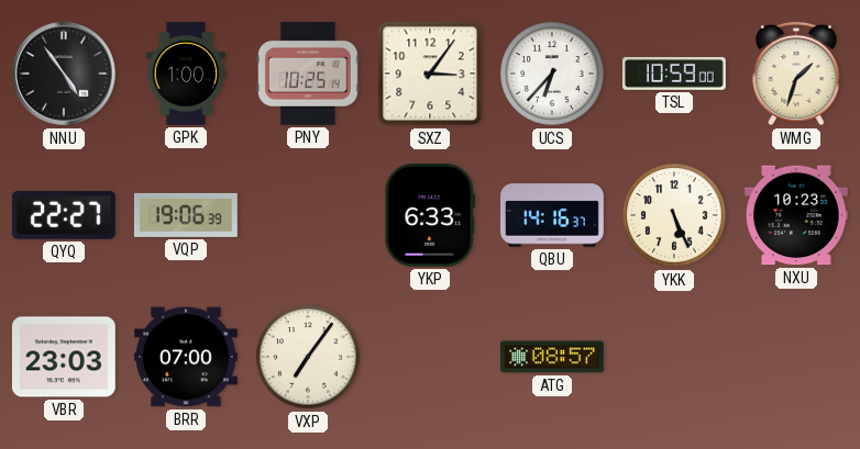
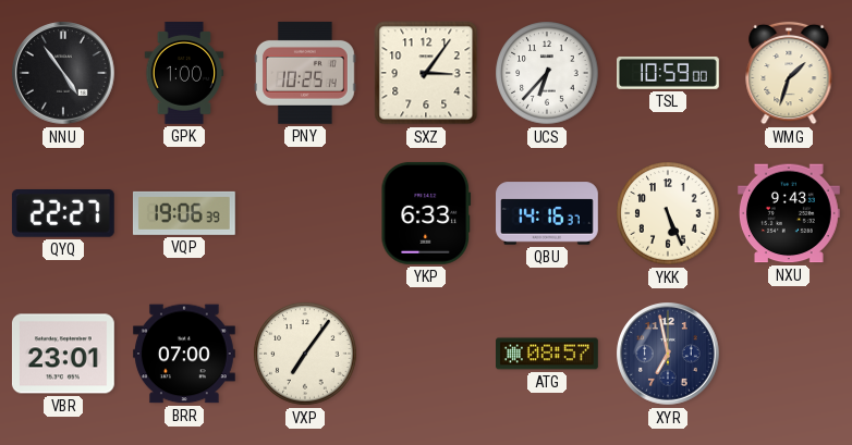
NXU: 10:23 -> 9:43 (790, 213)
VBR: 23:03 -> 23:01 (63, 354)
XYR: none -> 6:58 (669, 355)
